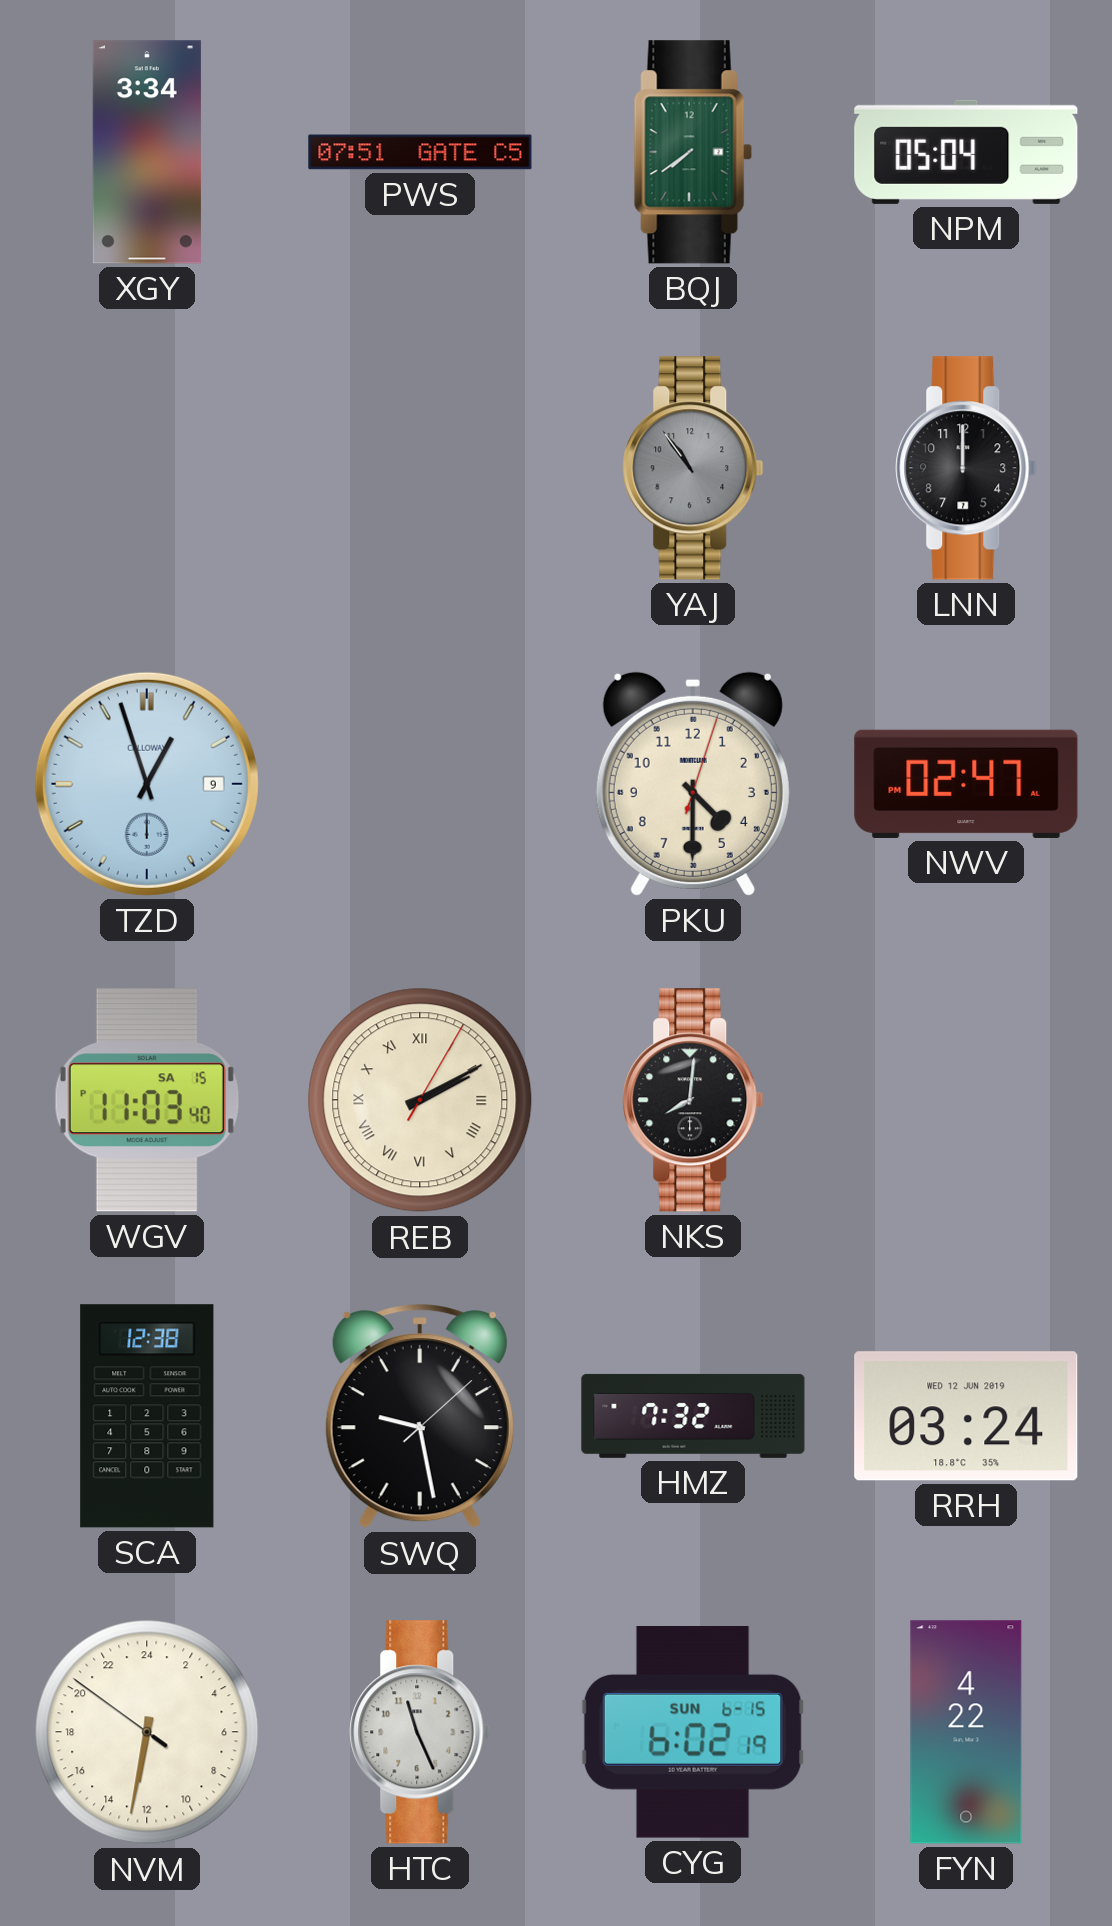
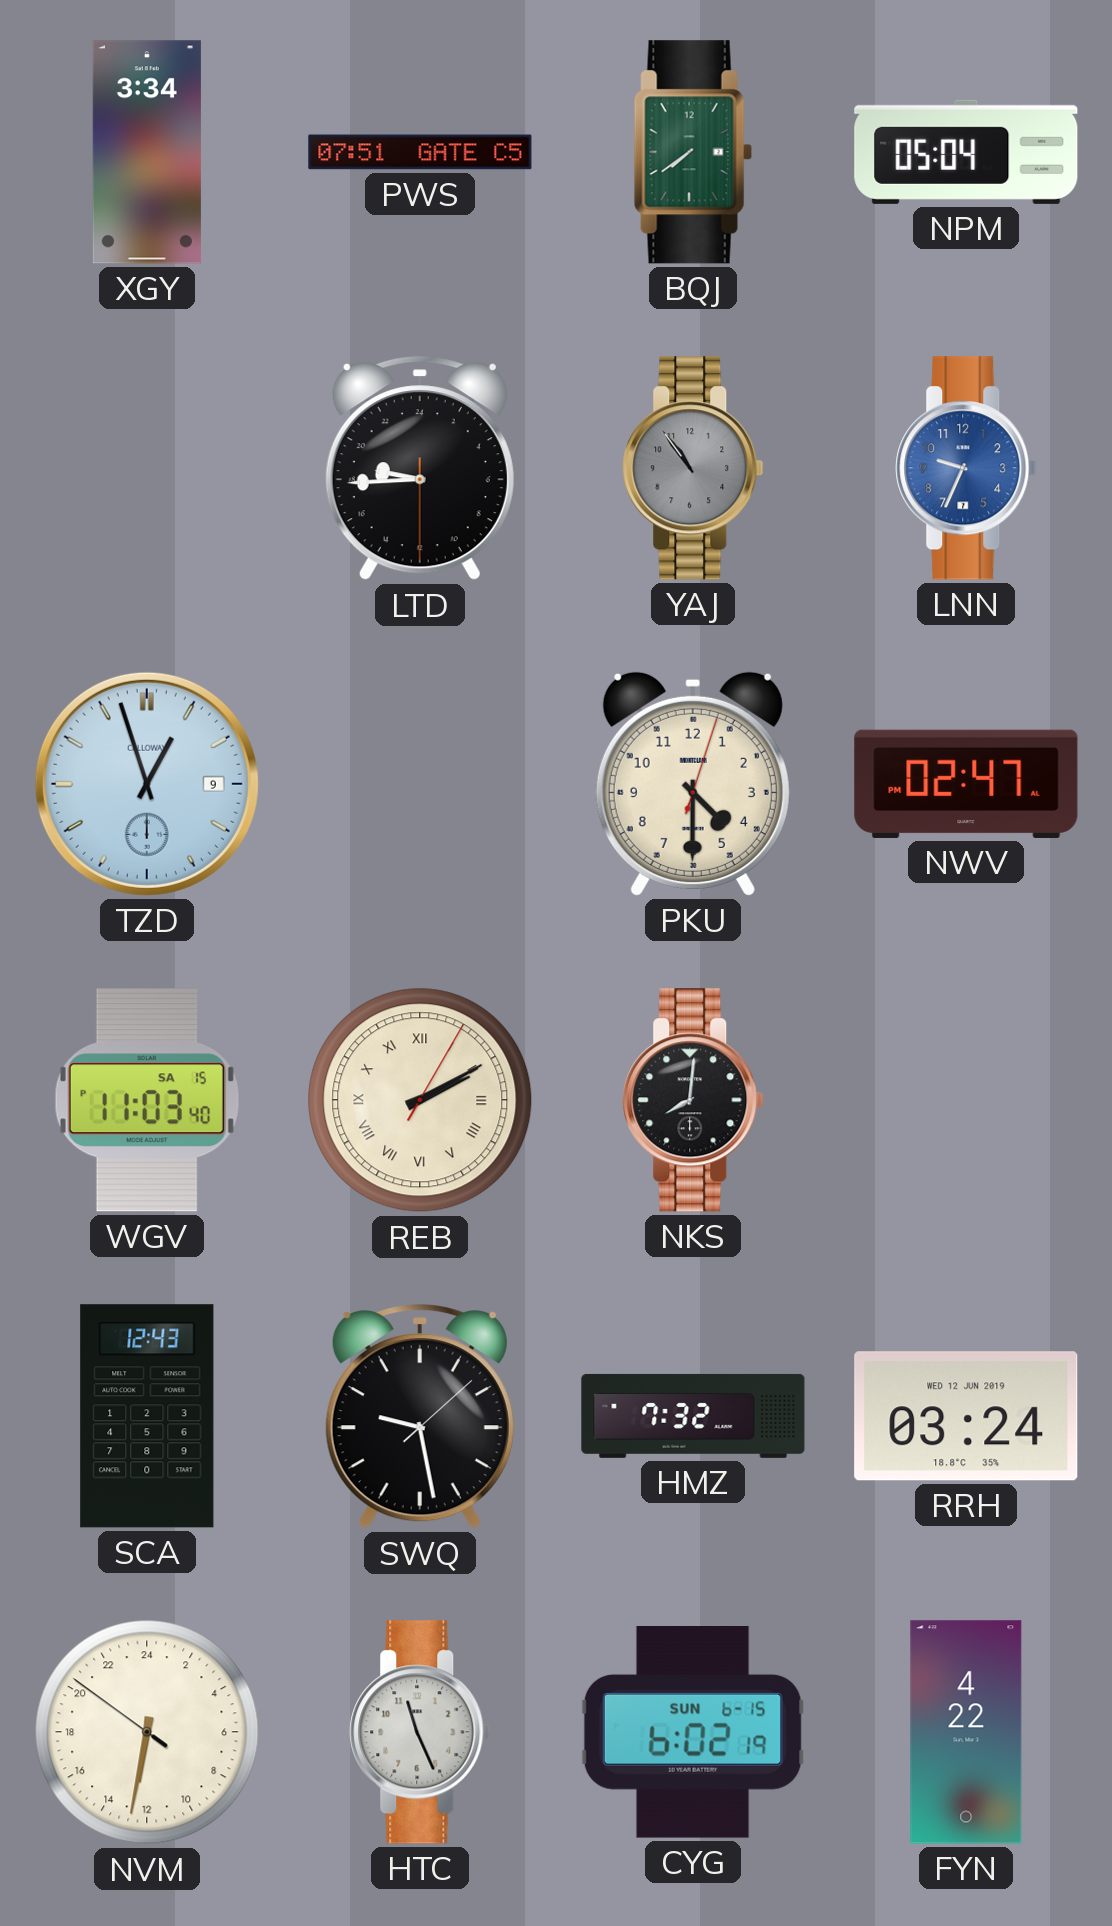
LTD: none -> 18:44 (420, 469)
LNN: 12:00 -> 9:34 (966, 468)
LNN dial: black -> blue (966, 468)
SCA: 12:38 -> 12:43 (147, 1416)
